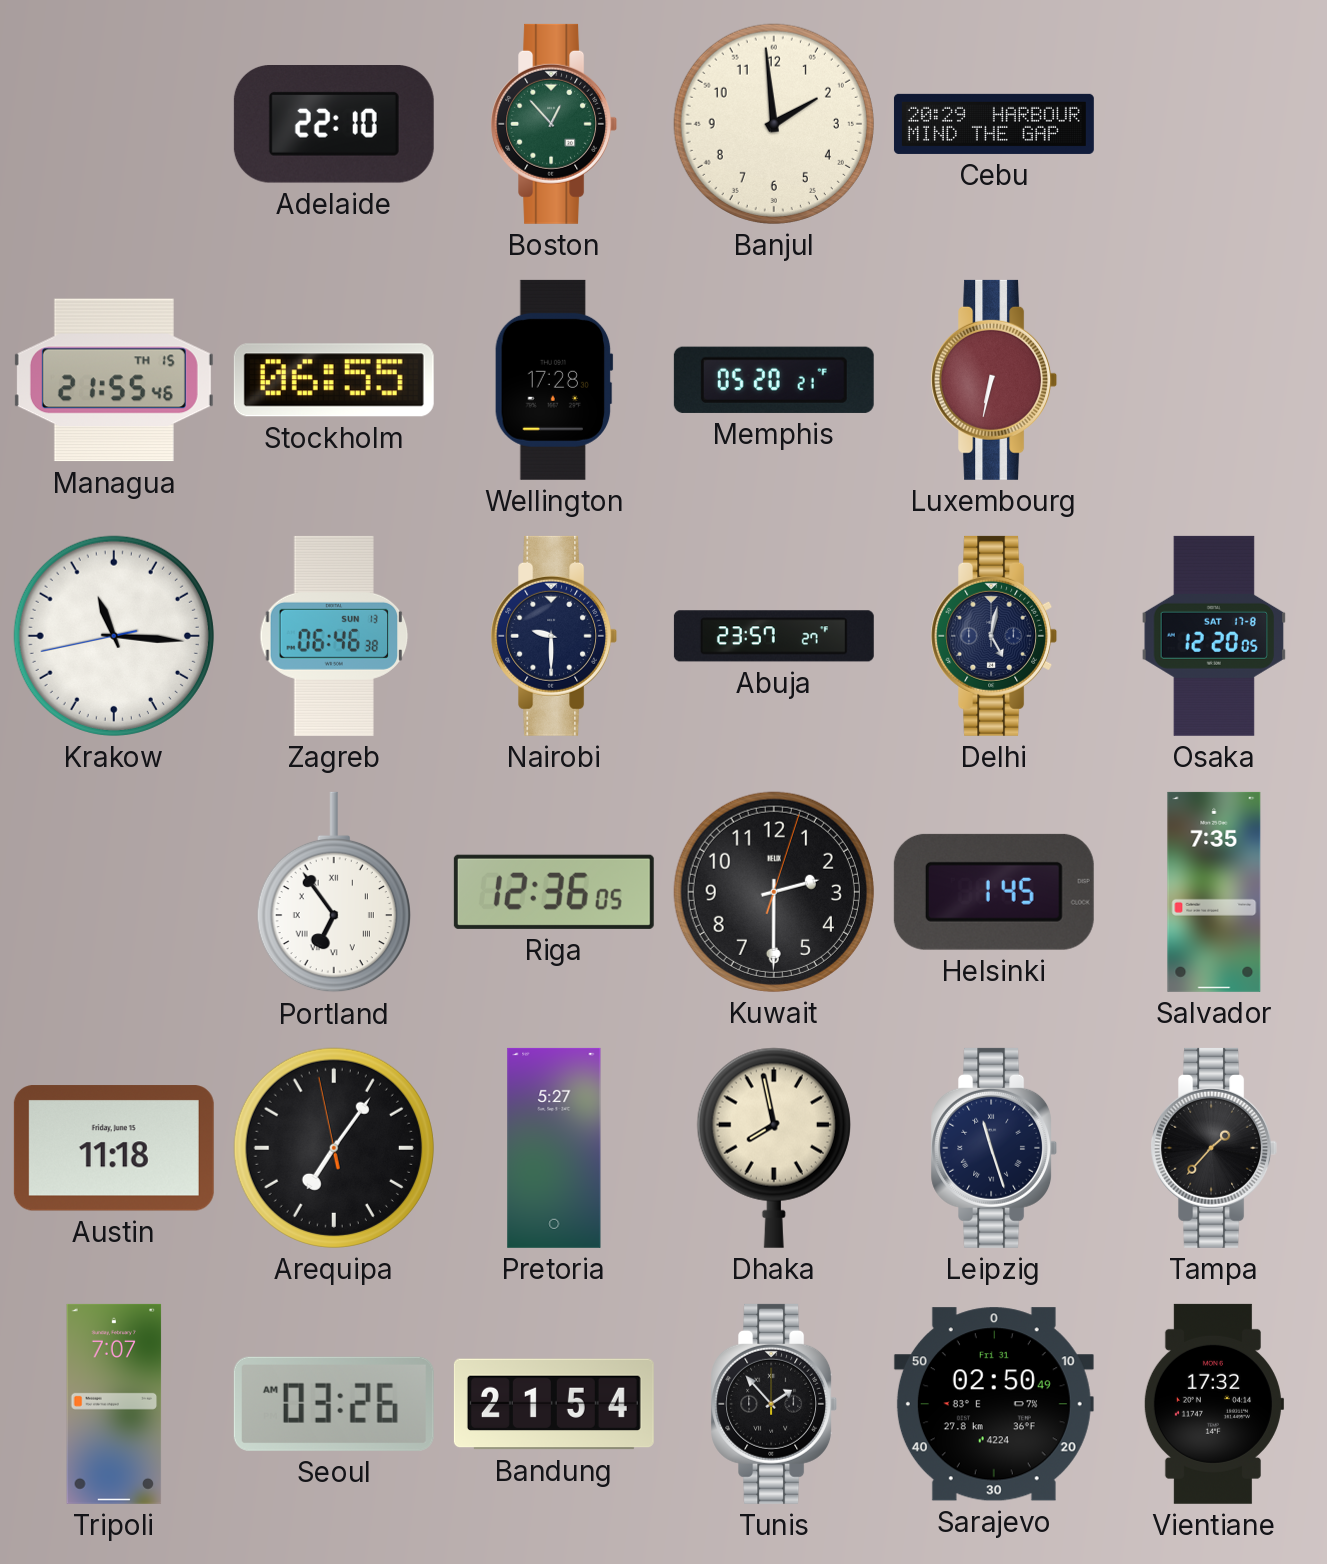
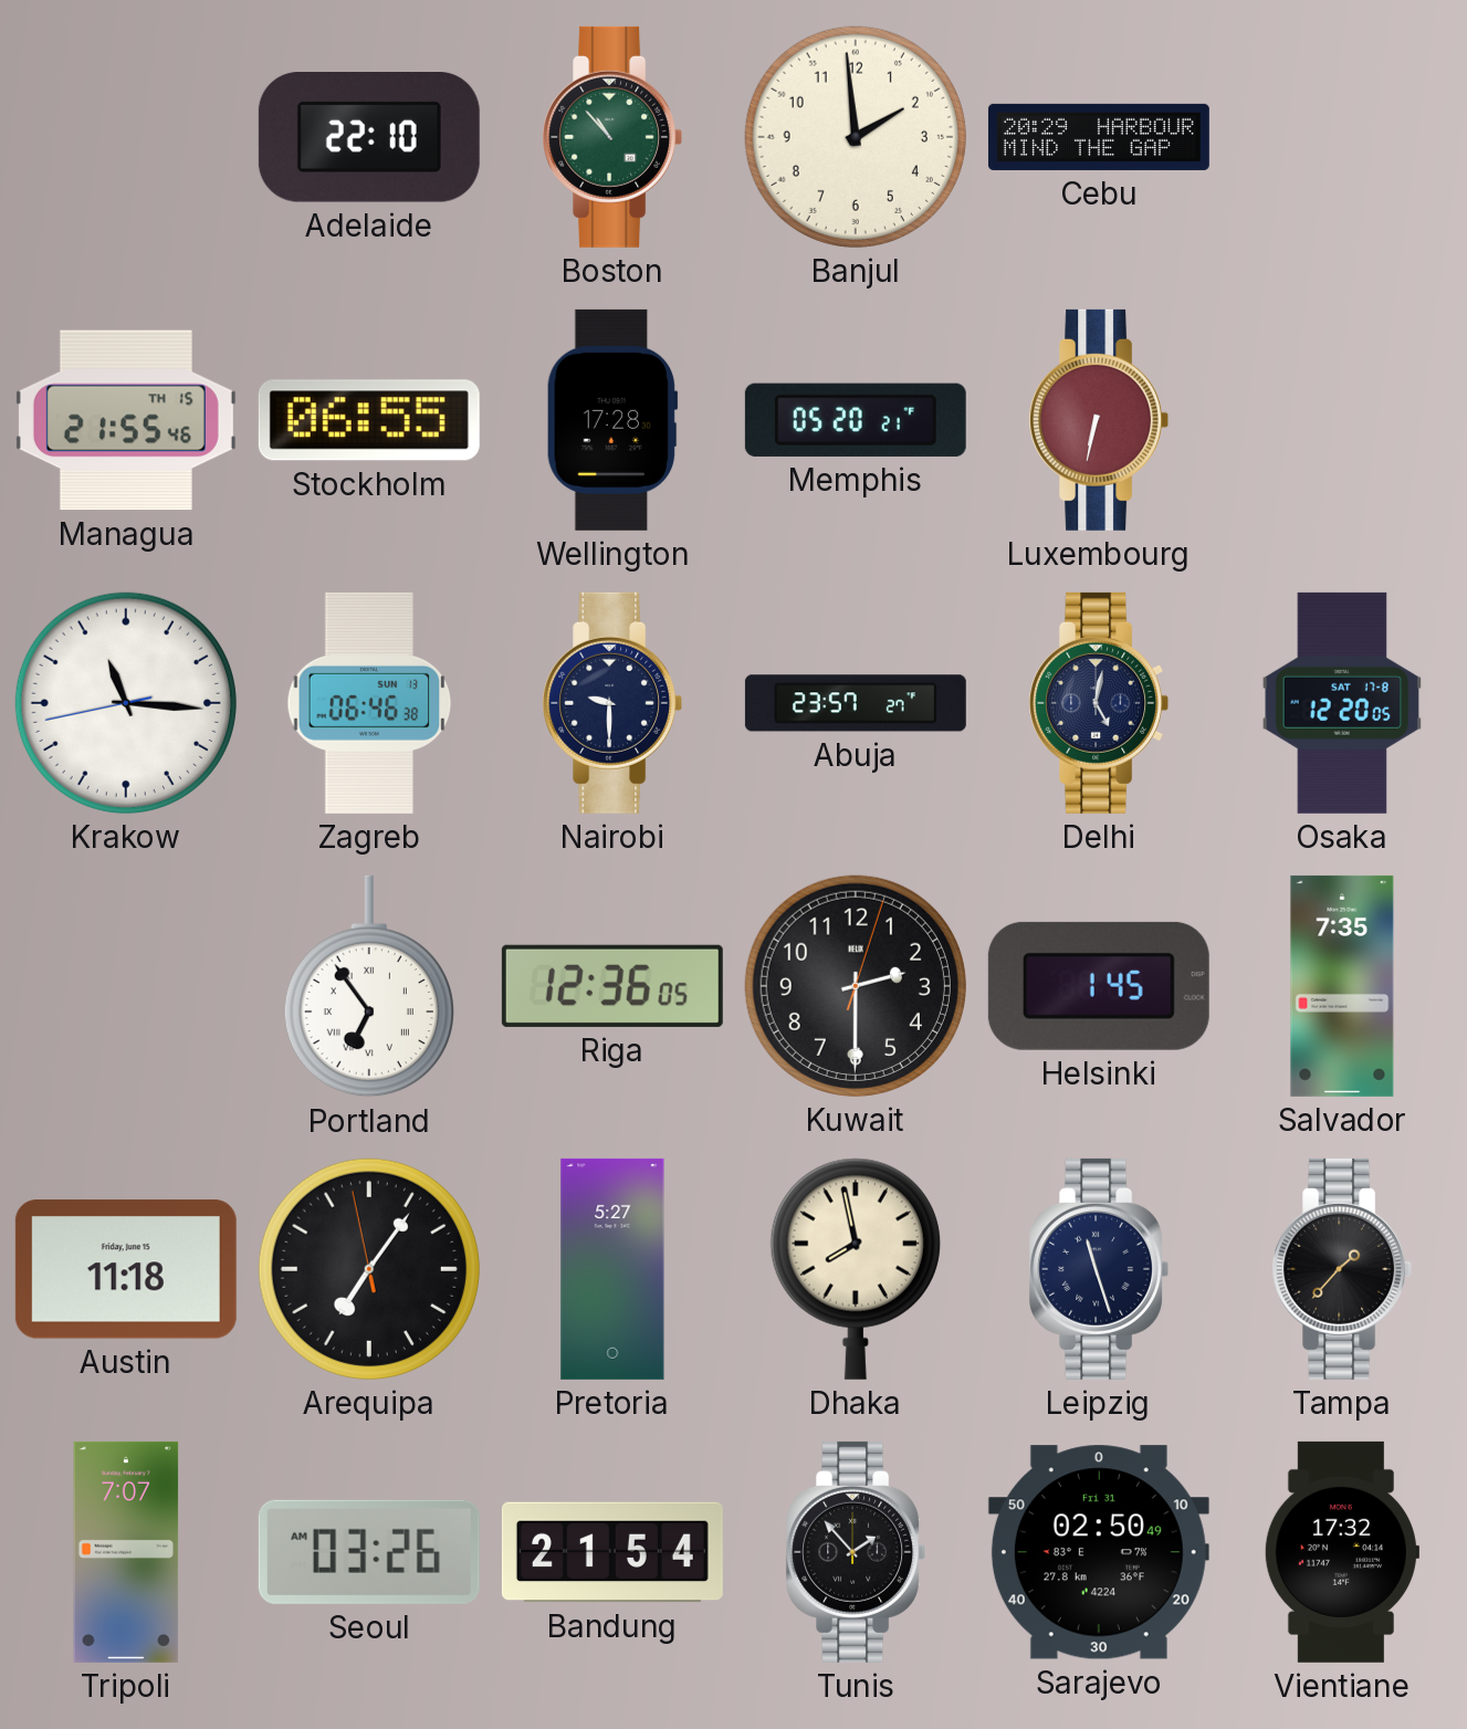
Boston: 12:53 -> 10:53 (612, 137)
